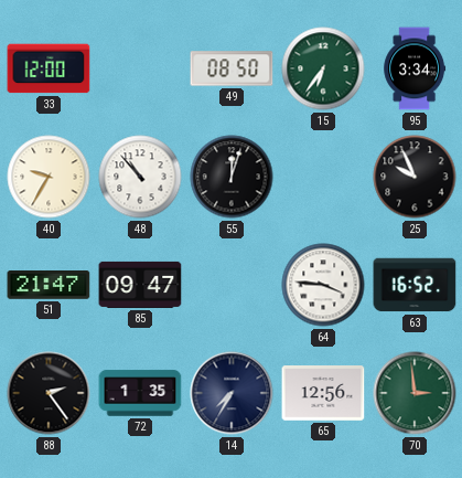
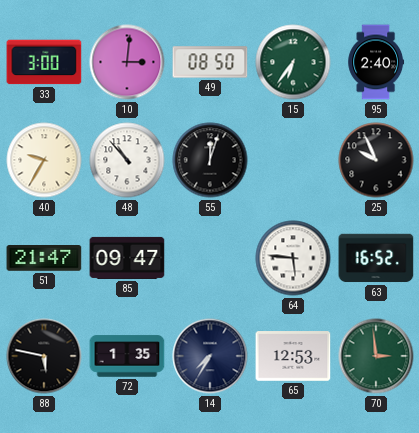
33: 12:00 -> 3:00 (44, 62)
10: none -> 3:01 (127, 62)
95: 3:34 -> 2:40 (376, 62)
64: 3:46 -> 5:46 (293, 258)
88: 2:24 -> 5:47 (44, 356)
65: 12:56 -> 12:53 (293, 356)
